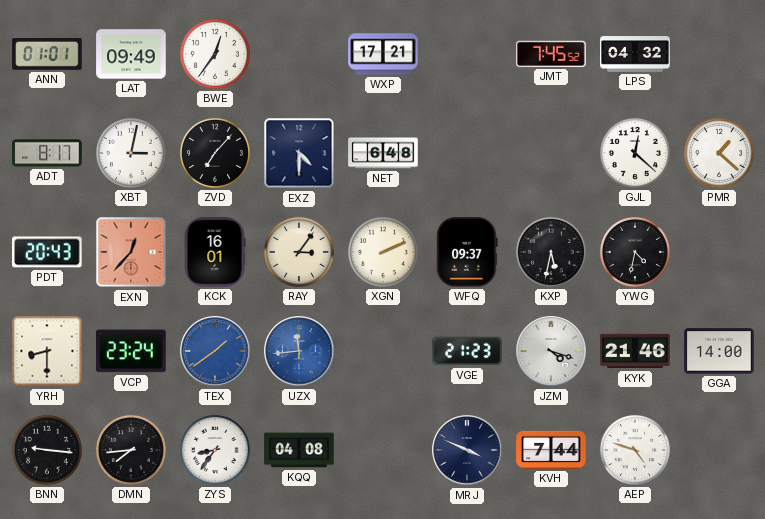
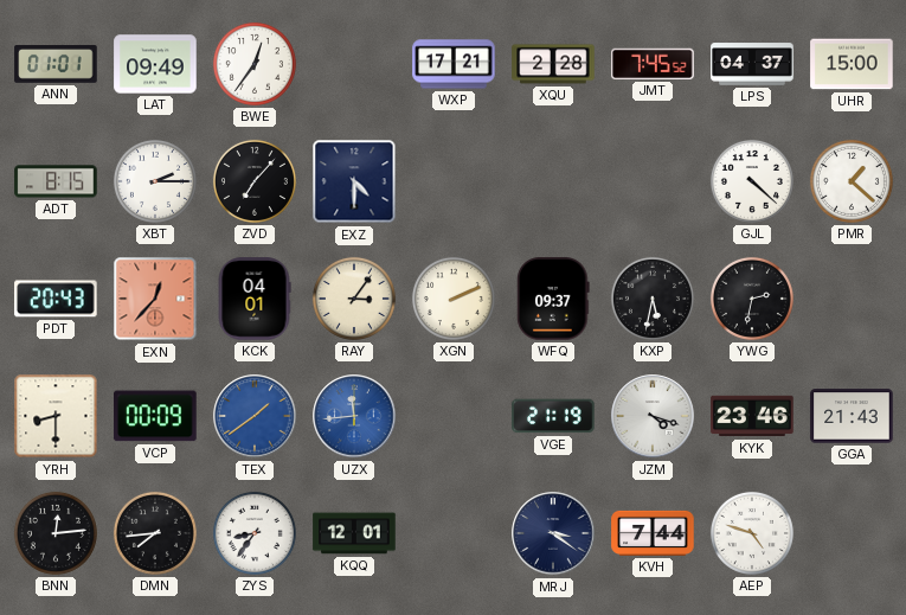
XQU: none -> 2:28 (553, 64)
LPS: 04:32 -> 04:37 (752, 64)
UHR: none -> 15:00 (852, 64)
ADT: 8:17 -> 8:15 (56, 181)
XBT: 3:02 -> 2:15 (155, 181)
NET: 6:48 -> none (383, 153)
GJL: 12:22 -> 4:22 (752, 181)
KCK: 16:01 -> 04:01 (255, 299)
YWG: 4:32 -> 2:32 (752, 299)
VCP: 23:24 -> 00:09 (155, 416)
VGE: 21:23 -> 21:19 (553, 416)
KYK: 21:46 -> 23:46 (752, 416)
GGA: 14:00 -> 21:43 (852, 416)
BNN: 9:16 -> 12:14 (56, 533)
KQQ: 04:08 -> 12:01 (354, 533)
MRJ: 3:49 -> 3:21 (553, 533)
